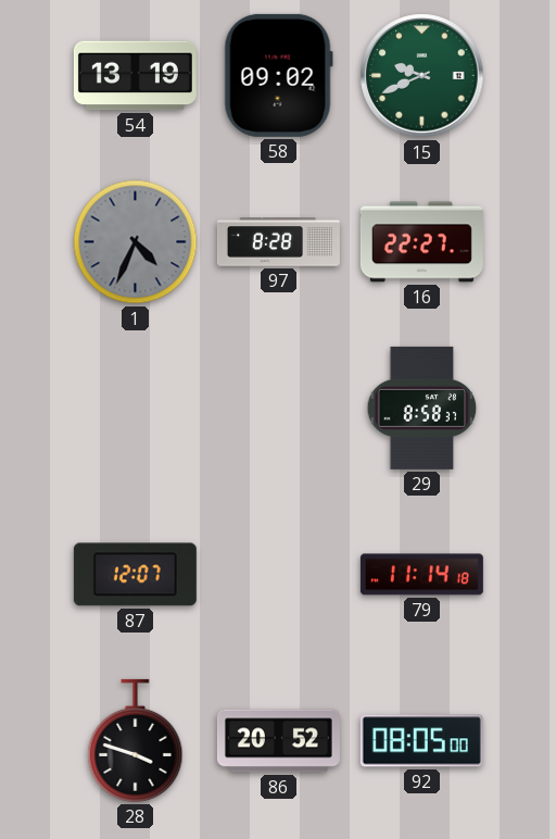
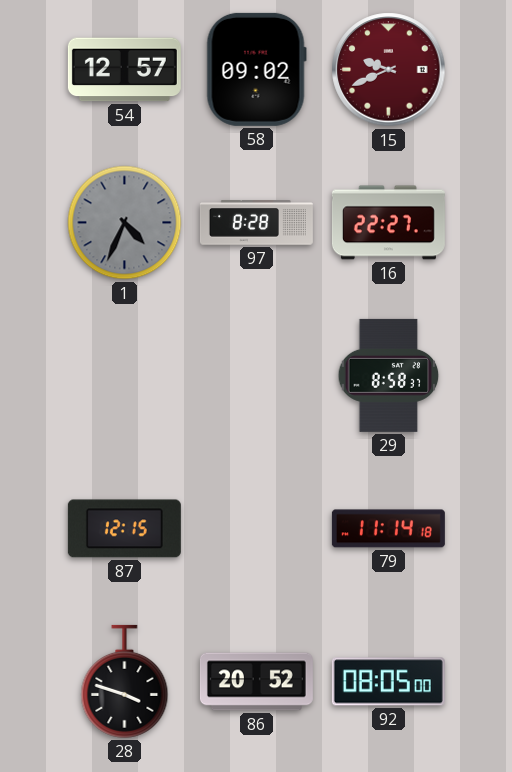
54: 13:19 -> 12:57 (124, 70)
15 dial: green -> burgundy (389, 70)
87: 12:07 -> 12:15 (124, 529)
